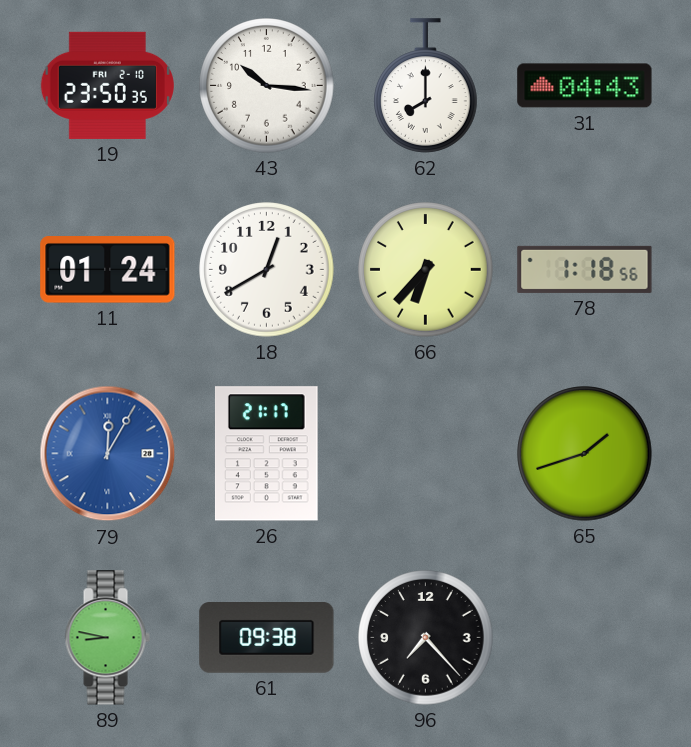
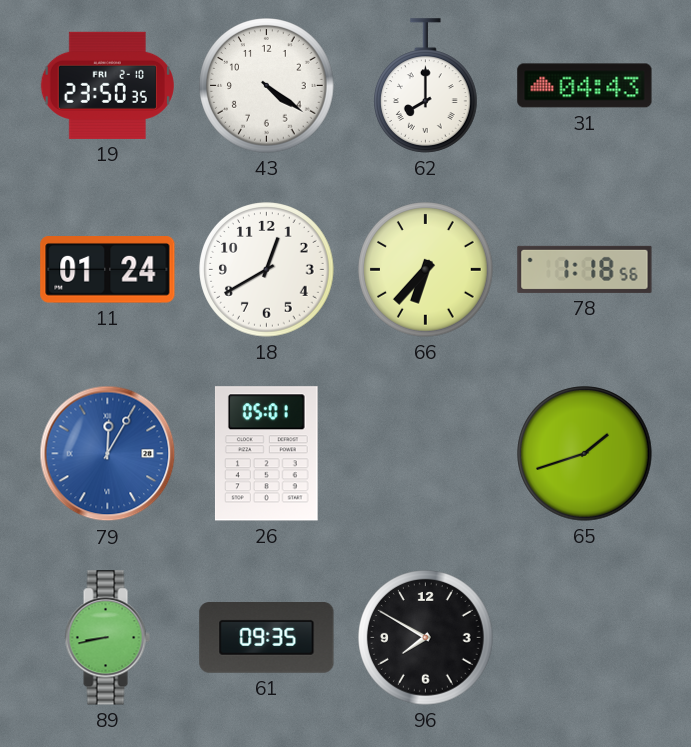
43: 10:16 -> 4:21 (267, 86)
26: 21:17 -> 05:01 (266, 454)
89: 8:47 -> 8:43 (107, 638)
61: 09:38 -> 09:35 (267, 638)
96: 7:23 -> 7:50 (426, 638)
